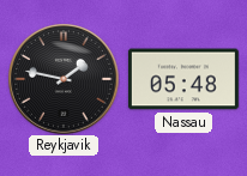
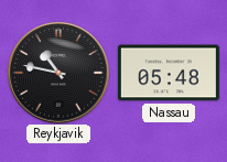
Reykjavik: 1:47 -> 10:47 (58, 73)
